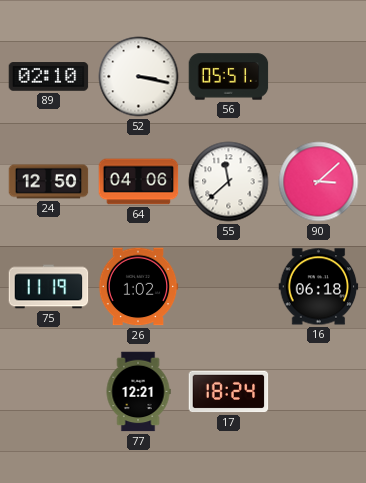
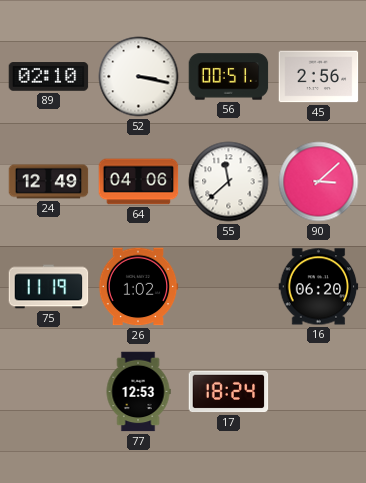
56: 05:51 -> 00:51 (229, 77)
45: none -> 2:56 (319, 77)
24: 12:50 -> 12:49 (49, 182)
16: 06:18 -> 06:20 (319, 287)
77: 12:21 -> 12:53 (138, 392)
